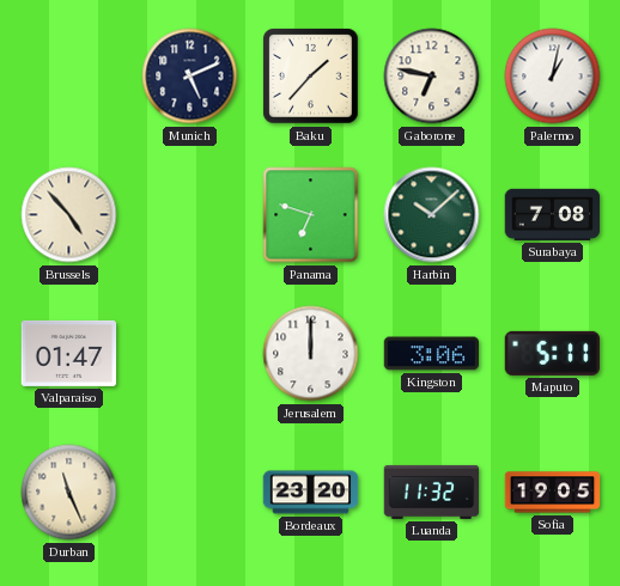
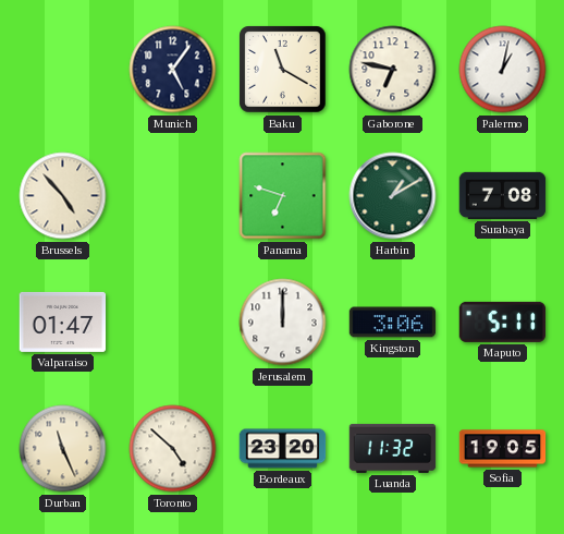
Munich: 5:11 -> 5:06 (173, 70)
Baku: 1:37 -> 11:20 (283, 70)
Harbin: 10:08 -> 1:10 (393, 196)
Toronto: none -> 4:52 (173, 449)
